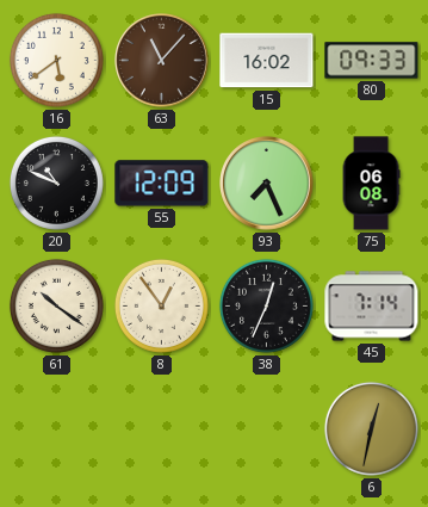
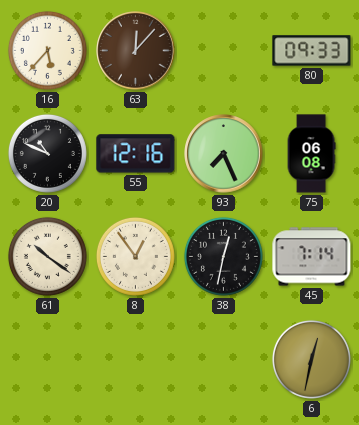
16: 5:39 -> 5:37 (47, 50)
63: 11:07 -> 12:07 (136, 51)
15: 16:02 -> none (267, 61)
55: 12:09 -> 12:16 (136, 154)
38: 12:34 -> 12:32 (223, 256)
